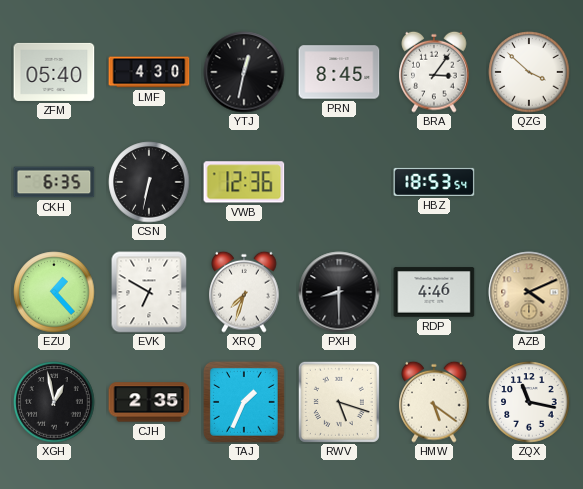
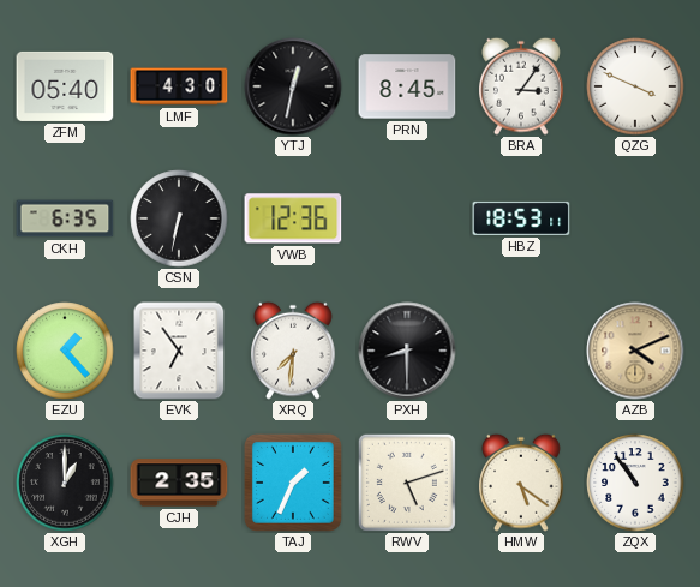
QZG: 3:52 -> 3:49 (635, 86)
HBZ: 18:53:54 -> 18:53:11 (521, 218)
EVK: 6:50 -> 6:54 (179, 351)
XRQ: 7:33 -> 7:31 (293, 351)
RDP: 4:46 -> none (434, 292)
XGH: 12:58 -> 1:00 (65, 483)
RWV: 5:18 -> 5:12 (407, 483)
ZQX: 11:17 -> 10:54 (635, 483)
